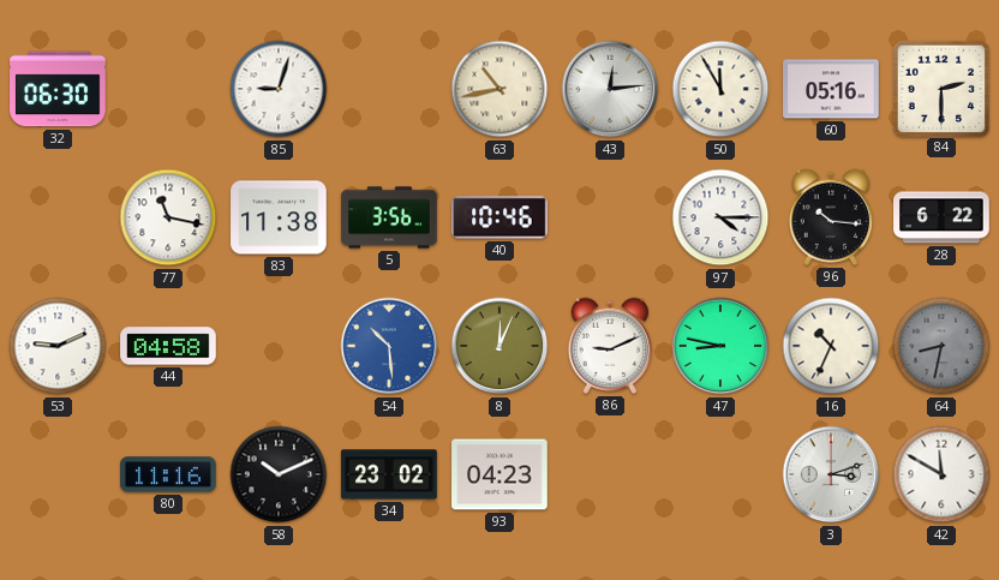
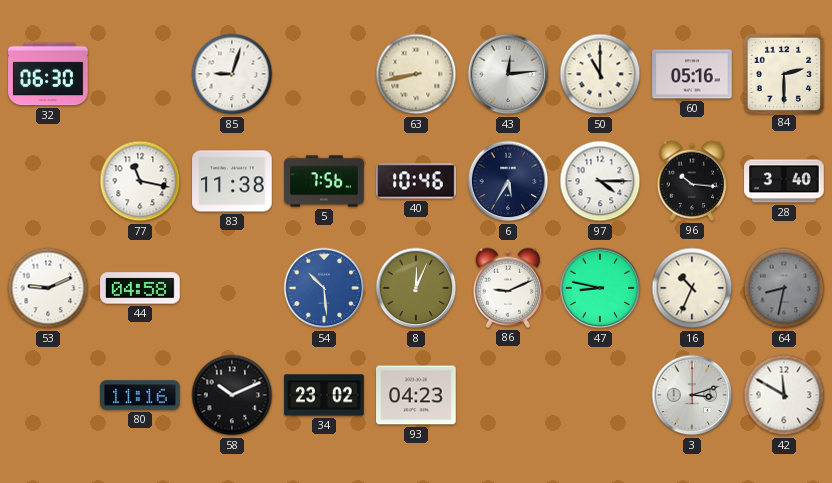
63: 10:43 -> 8:43 (416, 74)
50: 11:55 -> 11:00 (600, 74)
5: 3:56 -> 7:56 (324, 181)
6: none -> 5:35 (508, 181)
28: 6:22 -> 3:40 (784, 181)
